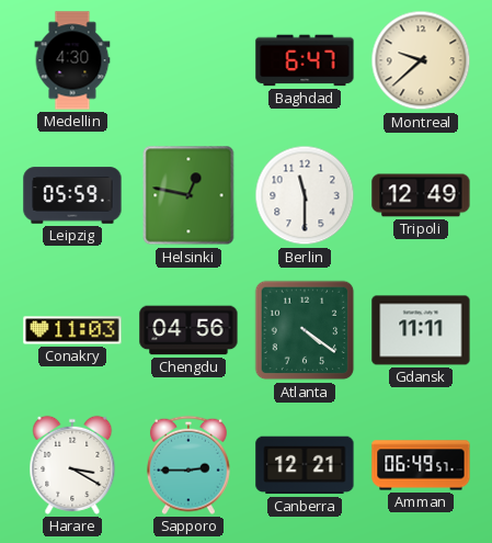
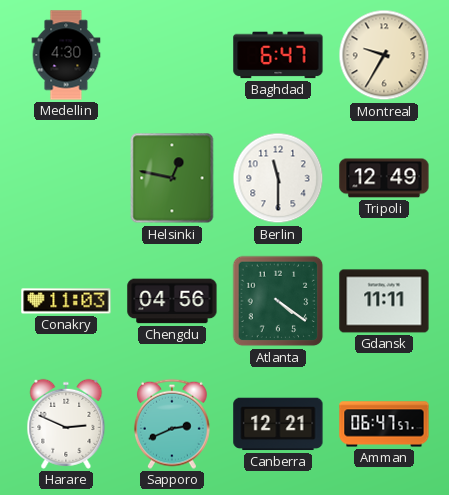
Montreal: 9:38 -> 9:35 (384, 55)
Leipzig: 05:59 -> none (72, 195)
Harare: 3:20 -> 2:49 (66, 424)
Sapporo: 2:45 -> 2:41 (172, 424)
Amman: 06:49 -> 06:47 (384, 424)
